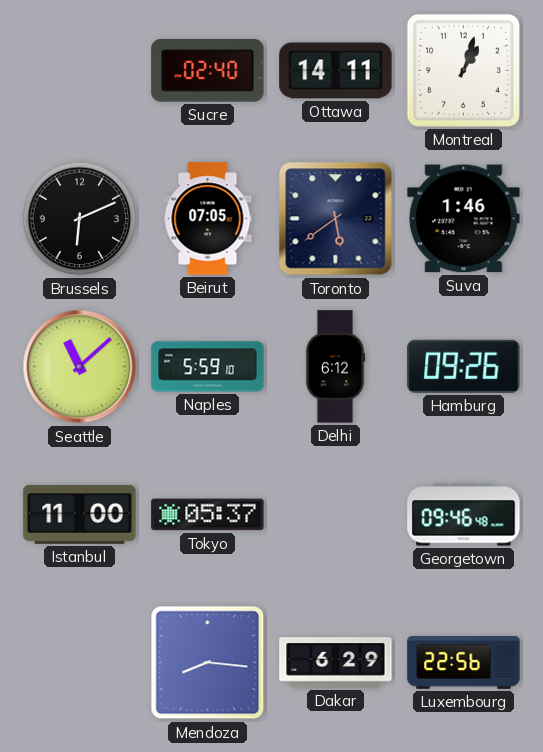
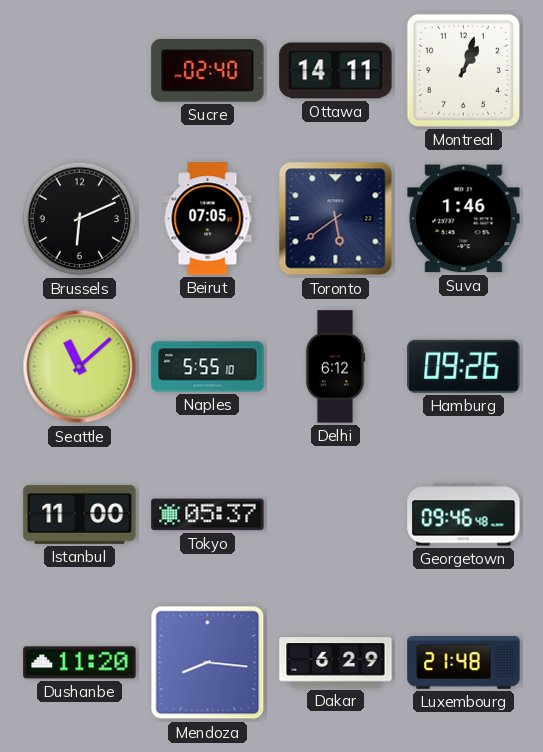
Naples: 5:59 -> 5:55 (208, 367)
Dushanbe: none -> 11:20 (80, 663)
Luxembourg: 22:56 -> 21:48 (464, 663)
